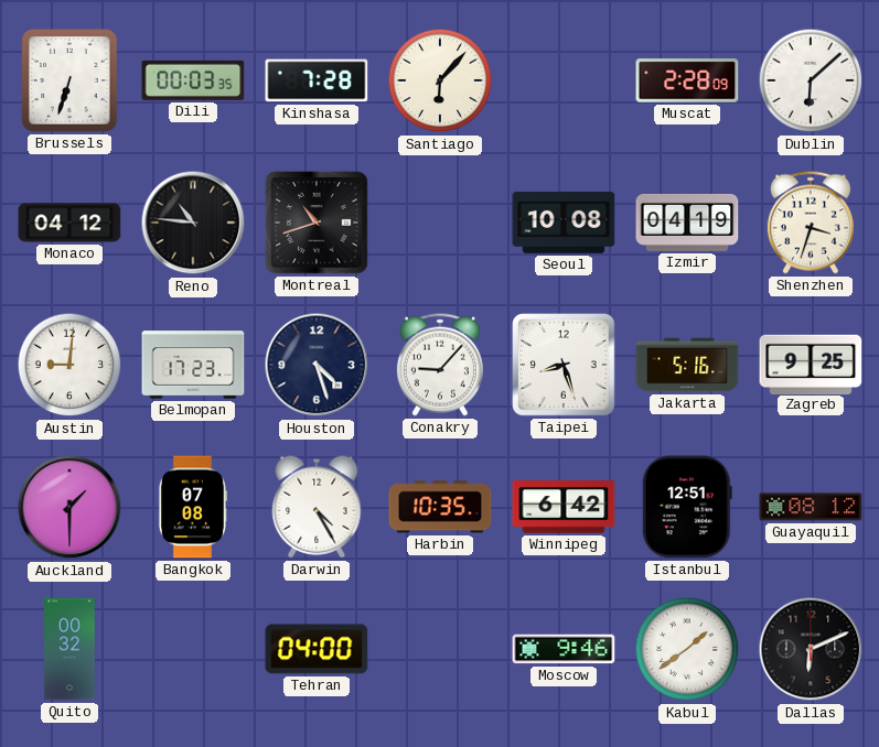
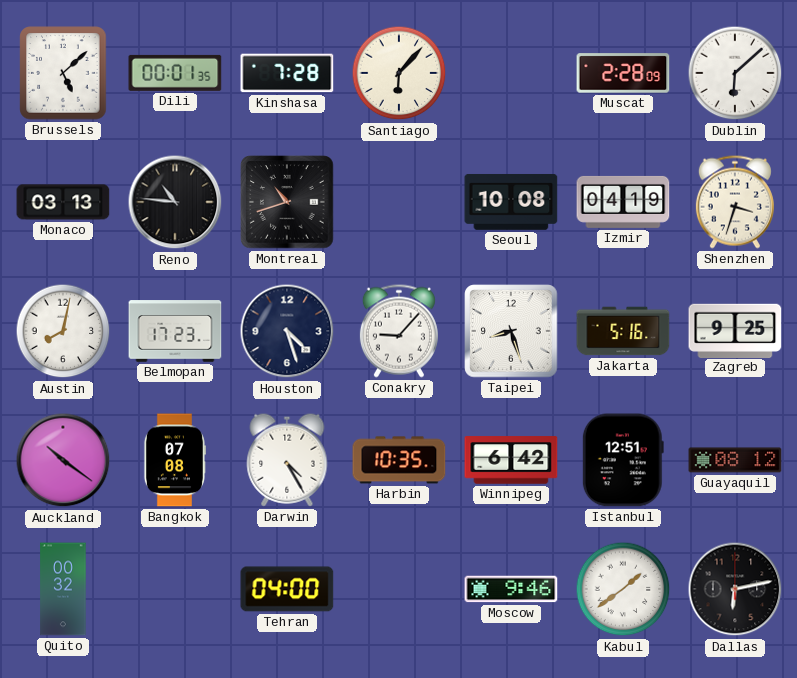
Brussels: 6:33 -> 5:08 (63, 73)
Dili: 00:03 -> 00:01 (175, 73)
Monaco: 04:12 -> 03:13 (63, 202)
Austin: 9:01 -> 8:02 (63, 331)
Auckland: 1:30 -> 10:21 (63, 460)
Dallas: 6:11 -> 6:13 (735, 589)
